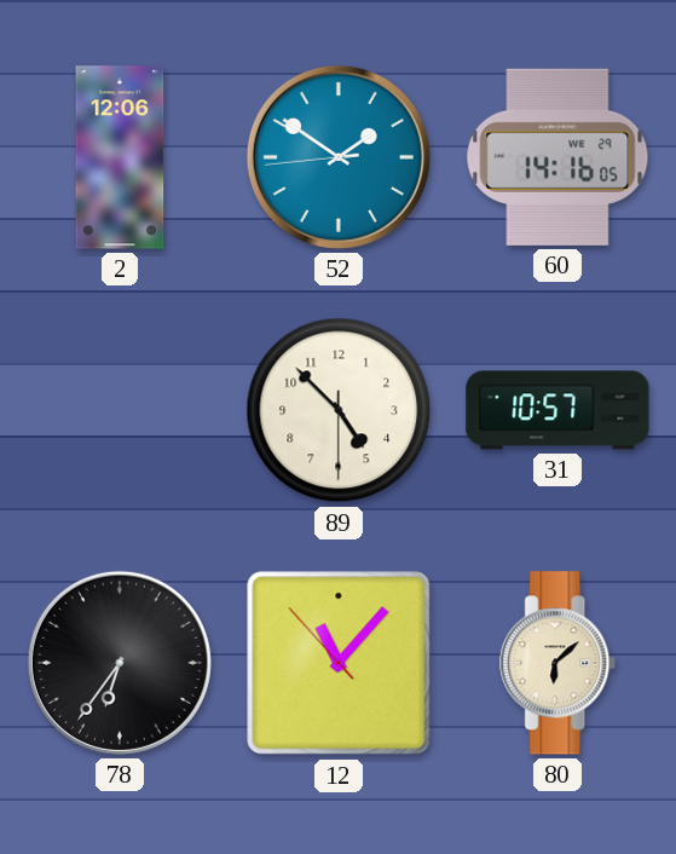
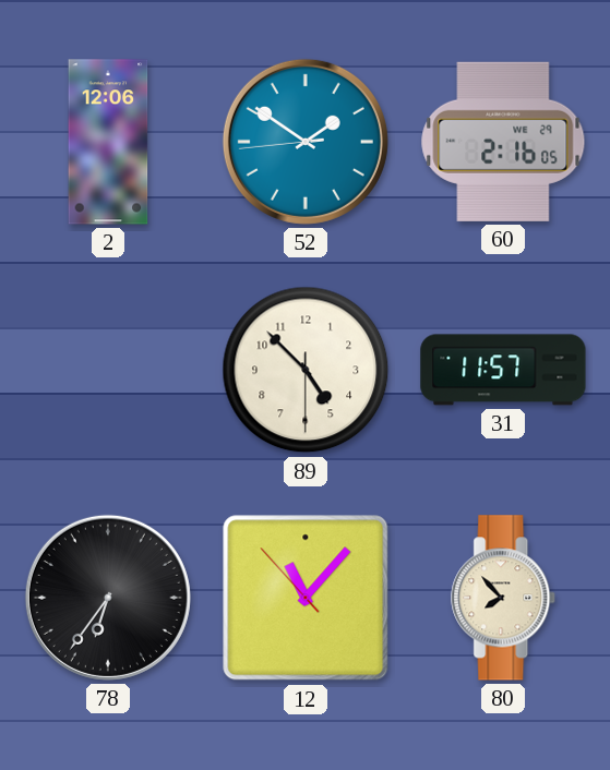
60: 14:16 -> 2:16 (503, 142)
31: 10:57 -> 11:57 (503, 370)
80: 6:08 -> 7:53 (504, 598)
